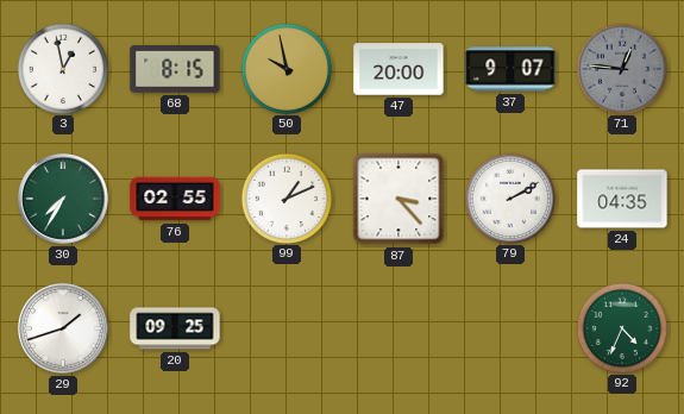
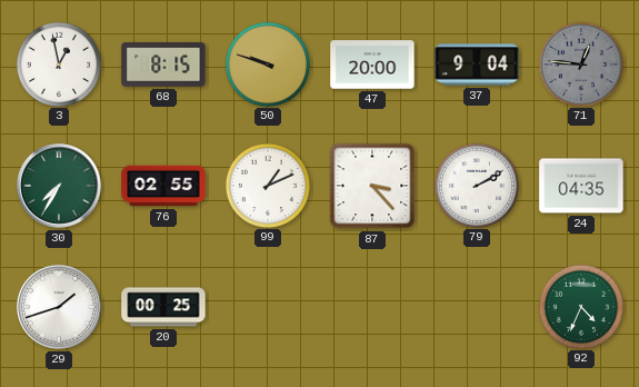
50: 9:58 -> 9:48 (267, 63)
37: 9:07 -> 9:04 (477, 64)
20: 09:25 -> 00:25 (163, 307)
